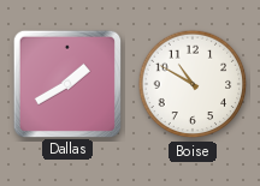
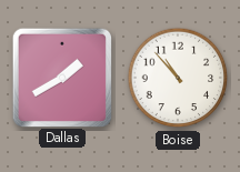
Boise: 10:50 -> 10:53 (178, 78)
